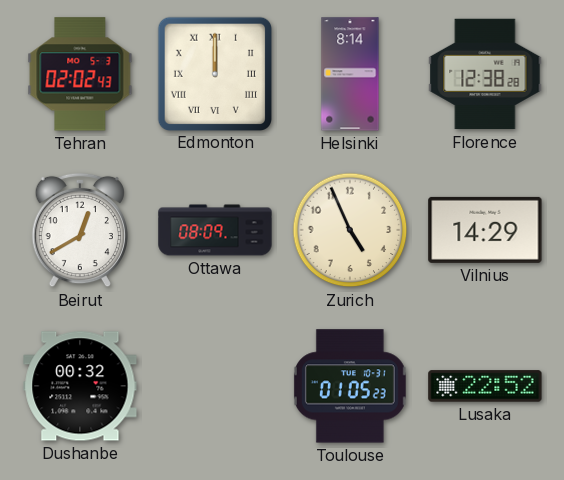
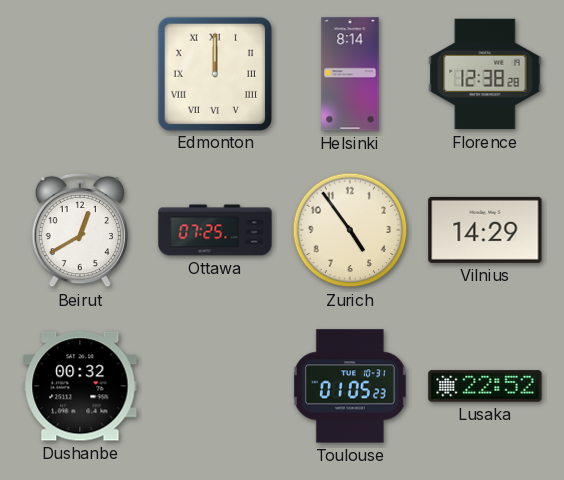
Tehran: 02:02 -> none (80, 74)
Ottawa: 08:09 -> 07:25 (215, 230)
Zurich: 4:56 -> 4:54 (350, 230)
